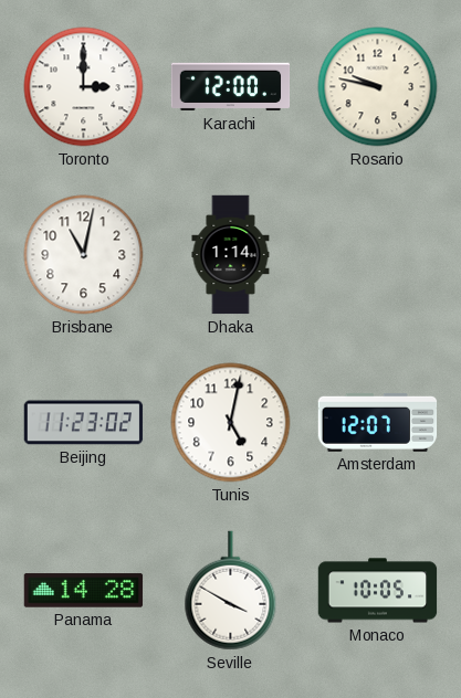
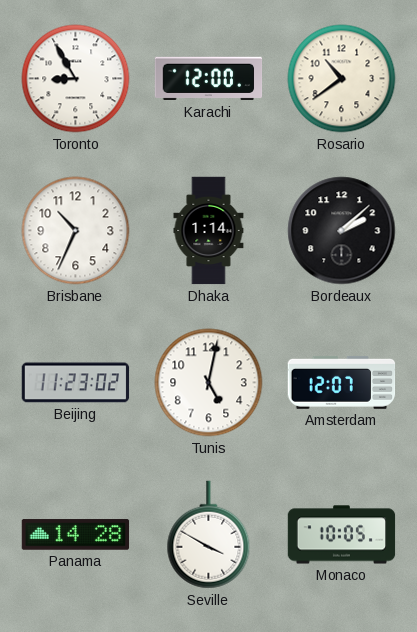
Toronto: 3:00 -> 8:55 (76, 79)
Rosario: 9:47 -> 10:39 (342, 79)
Brisbane: 11:02 -> 10:34 (76, 231)
Bordeaux: none -> 2:08 (342, 231)
